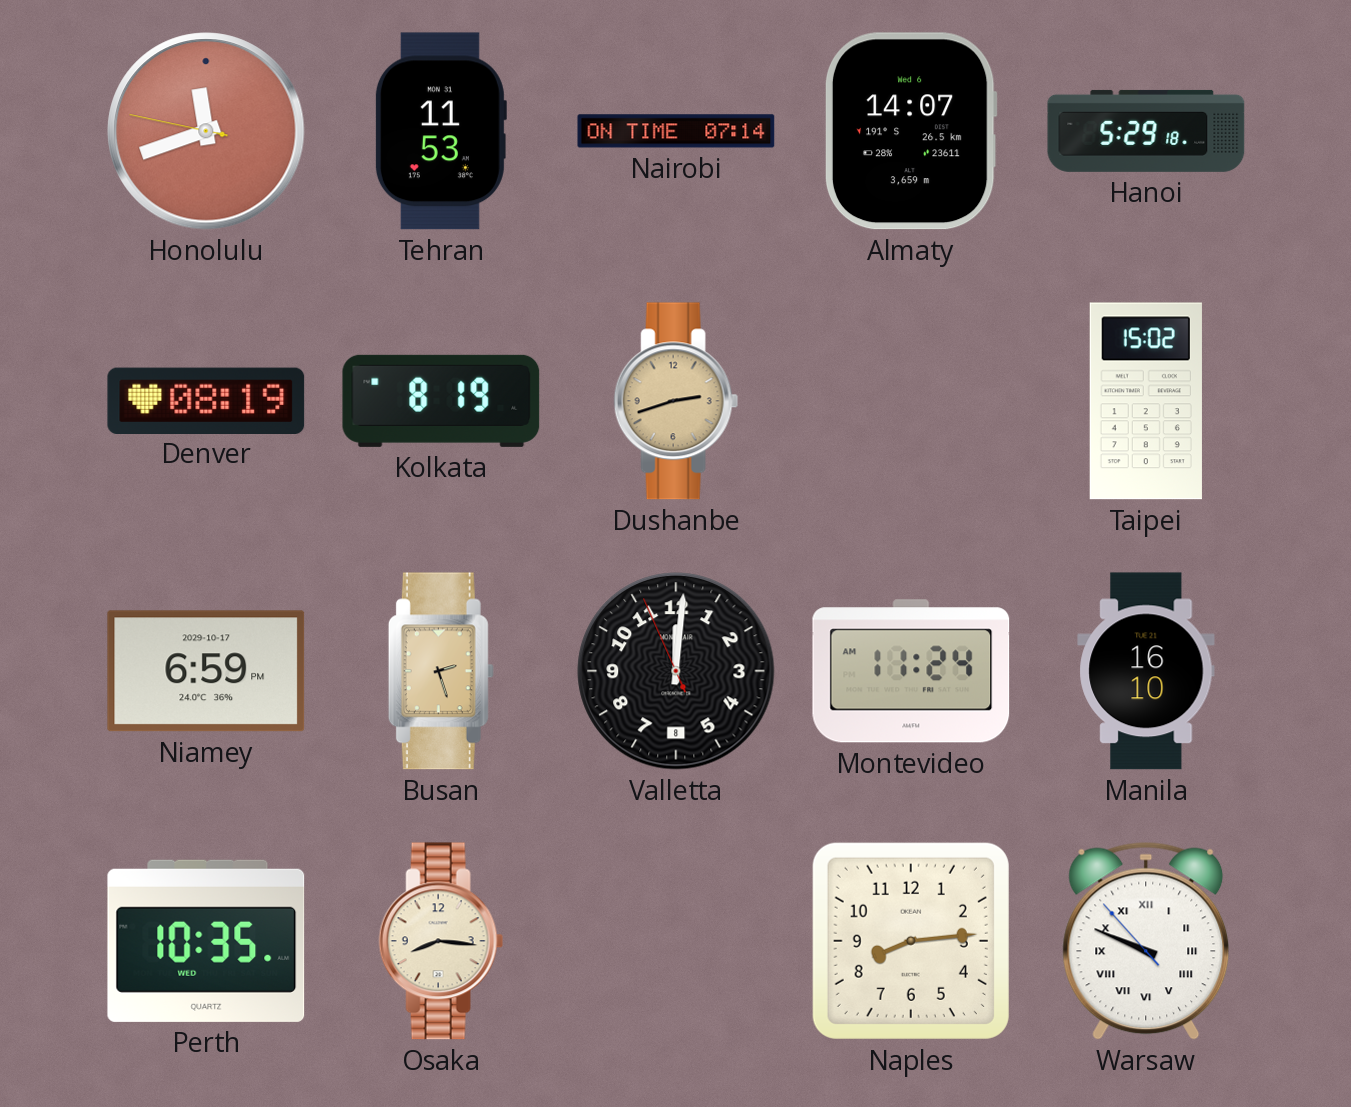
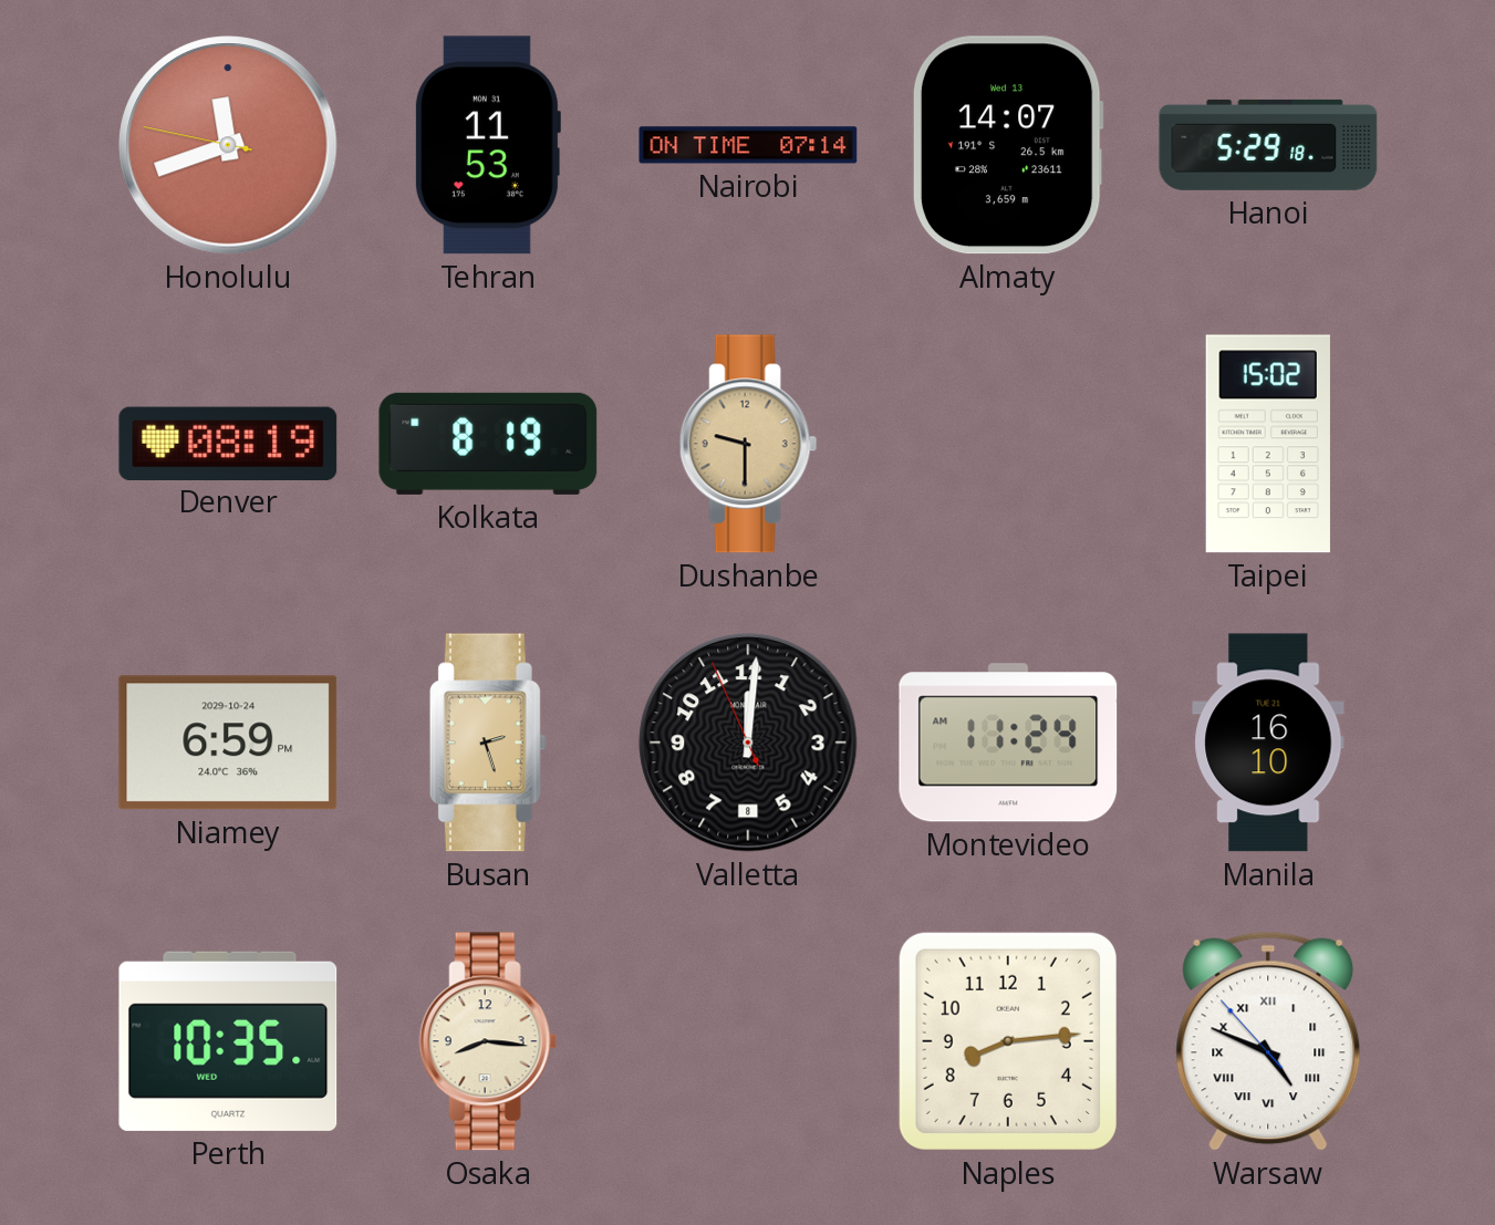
Almaty date: Wed 6 -> Wed 13 (1008, 145)
Dushanbe: 2:42 -> 9:30 (748, 444)
Niamey date: 2029-10-17 -> 2029-10-24 (228, 743)
Warsaw: 9:48 -> 4:48 (1268, 1041)
